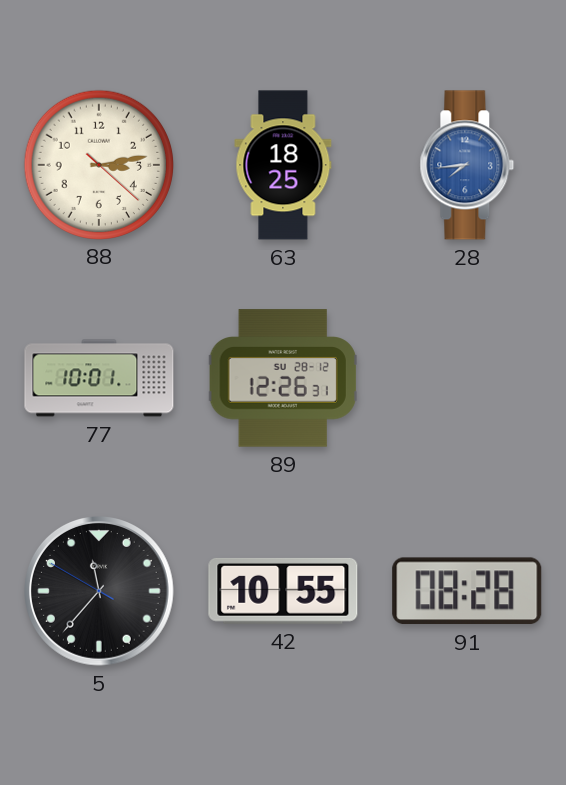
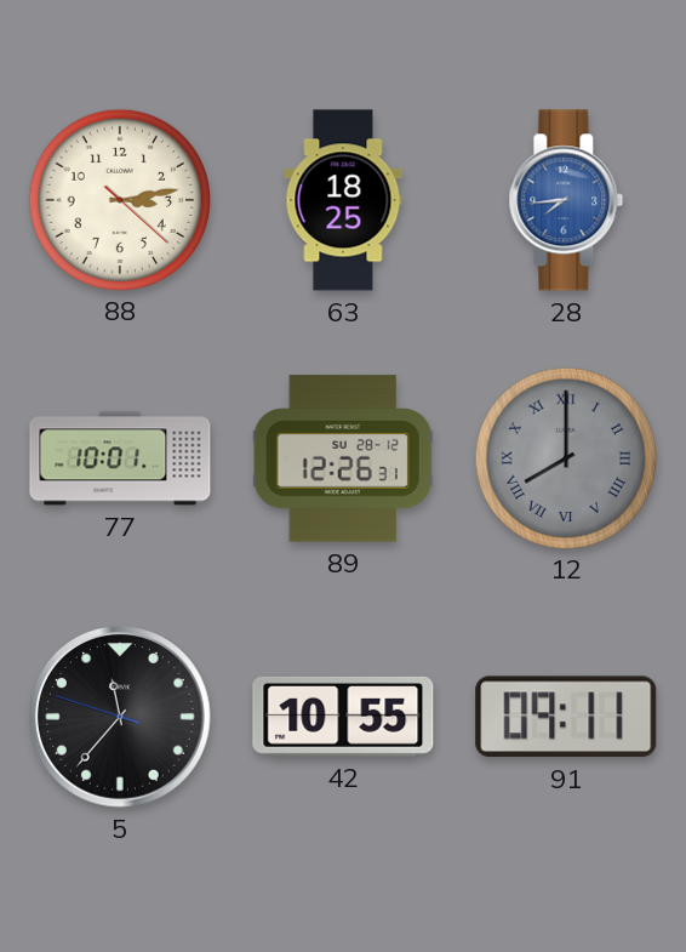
12: none -> 8:00 (565, 457)
5: 11:36:50 -> 11:36:48 (121, 718)
91: 08:28 -> 09:11 (566, 717)
